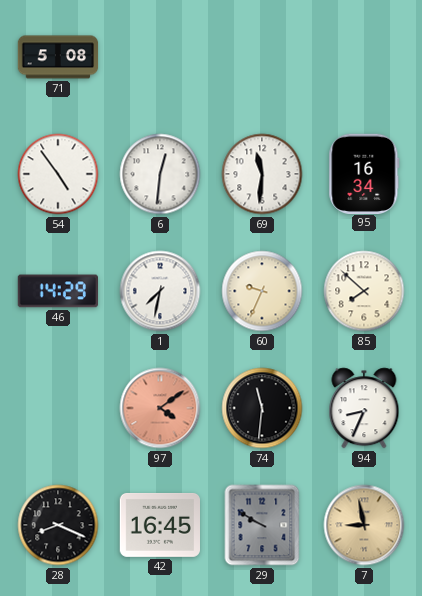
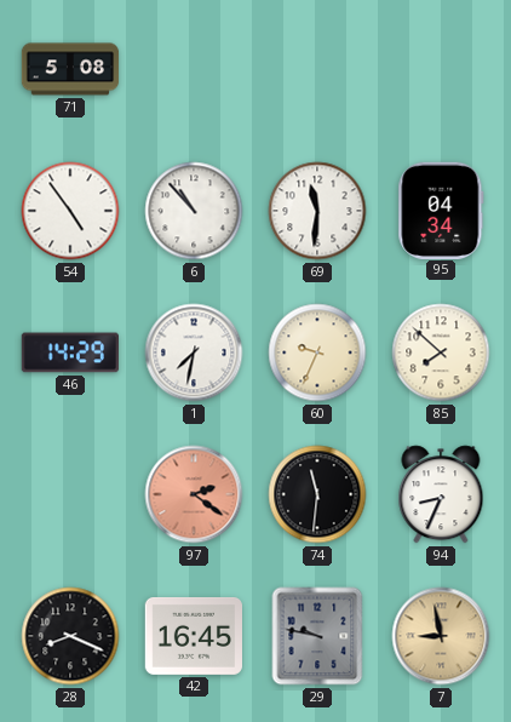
6: 12:31 -> 10:53 (194, 211)
95: 16:34 -> 04:34 (441, 210)
97: 4:09 -> 2:21 (194, 494)
29: 9:50 -> 9:47 (317, 636)
